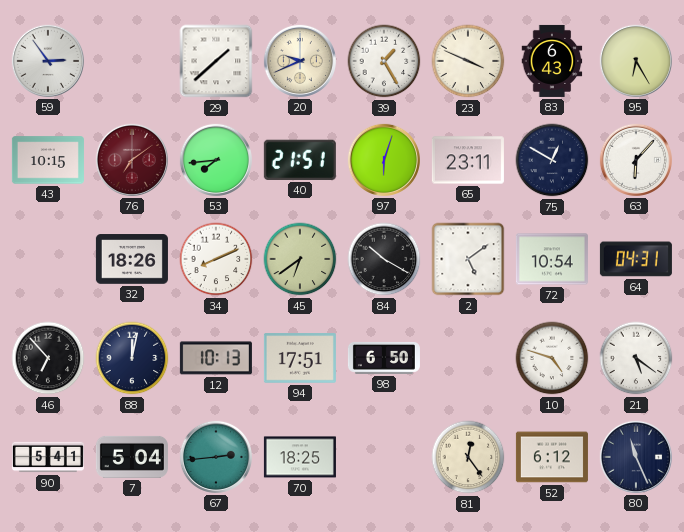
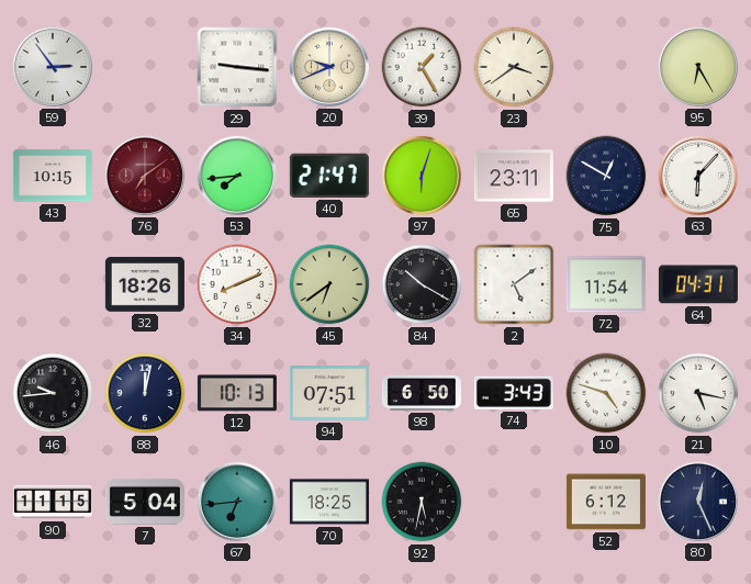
29: 1:38 -> 9:16 (237, 67)
23: 3:49 -> 3:39 (514, 67)
83: 6:43 -> none (552, 61)
40: 21:51 -> 21:47 (329, 176)
72: 10:54 -> 11:54 (606, 284)
46: 6:53 -> 9:44 (53, 393)
94: 17:51 -> 07:51 (329, 393)
74: none -> 3:43 (514, 393)
21: 5:21 -> 5:17 (698, 393)
90: 5:41 -> 11:15 (53, 502)
67: 2:44 -> 6:44 (237, 502)
92: none -> 5:32 (422, 502)
81: 12:24 -> none (468, 457)
80: 11:26 -> 12:26 (698, 502)
